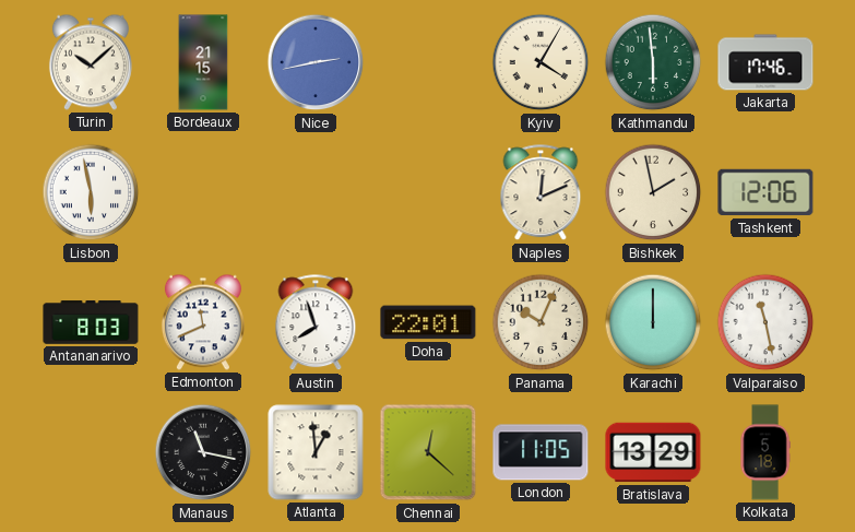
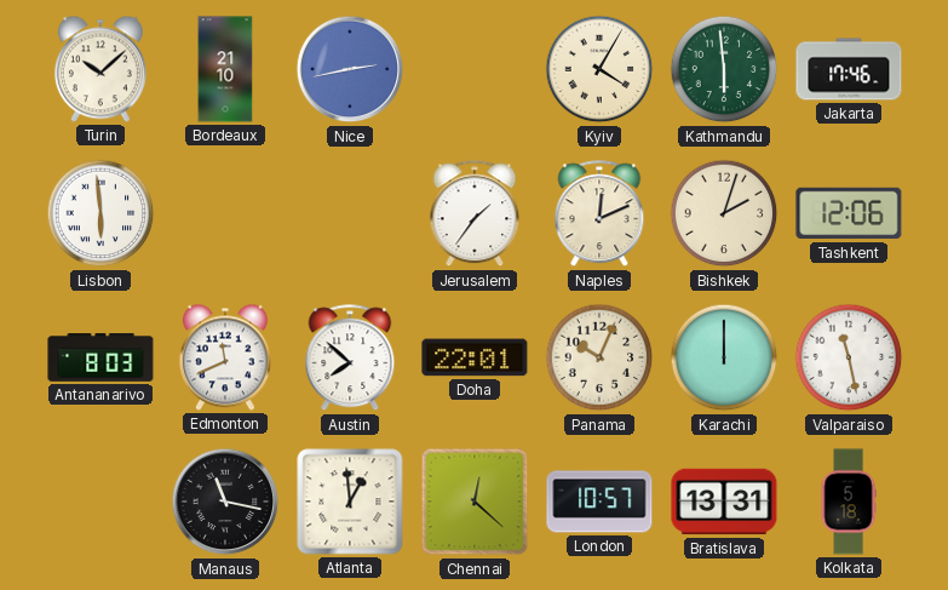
Bordeaux: 21:15 -> 21:10 (225, 69)
Lisbon: 5:58 -> 5:59 (100, 213)
Jerusalem: none -> 1:36 (475, 214)
Bishkek: 1:58 -> 2:03 (724, 213)
Austin: 7:57 -> 7:52 (350, 359)
London: 11:05 -> 10:57 (599, 502)
Bratislava: 13:29 -> 13:31 (724, 502)
